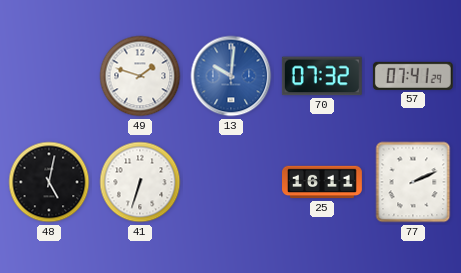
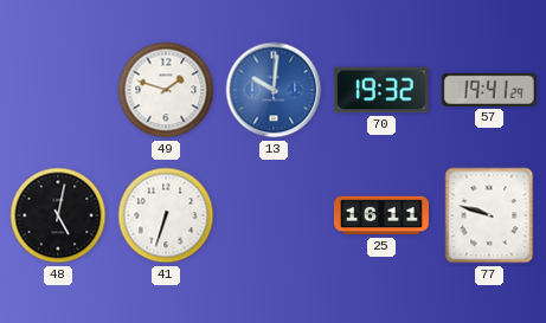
70: 07:32 -> 19:32 (381, 90)
57: 07:41 -> 19:41 (489, 90)
77: 2:11 -> 9:48 (489, 215)
